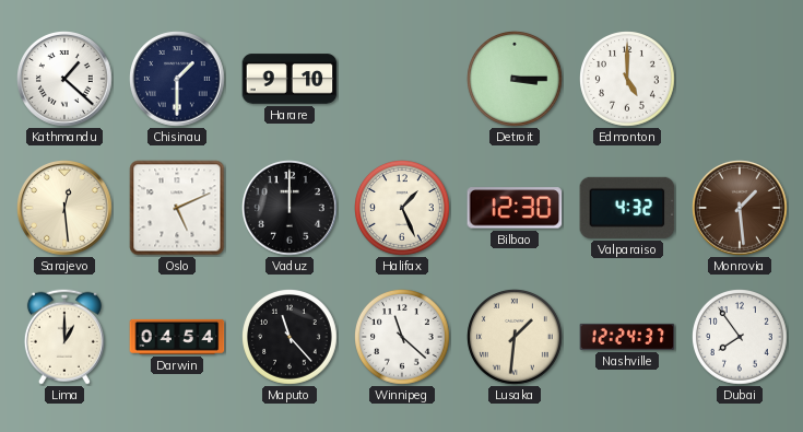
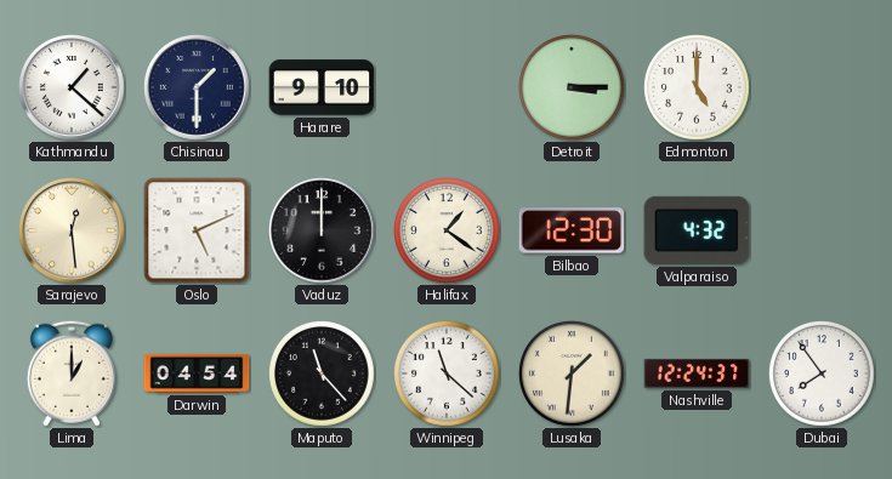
Halifax: 1:26 -> 1:21 (448, 232)
Monrovia: 1:29 -> none (740, 208)
